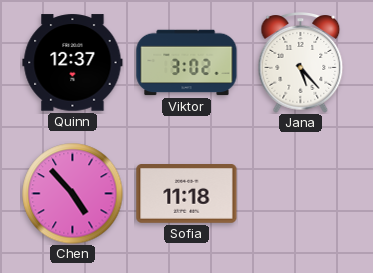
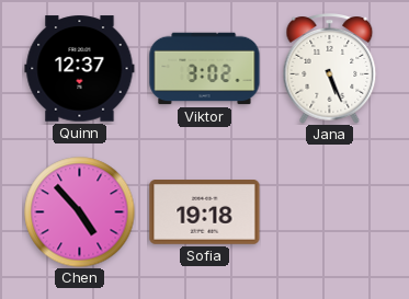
Jana: 5:23 -> 5:26 (330, 69)
Sofia: 11:18 -> 19:18 (205, 212)
